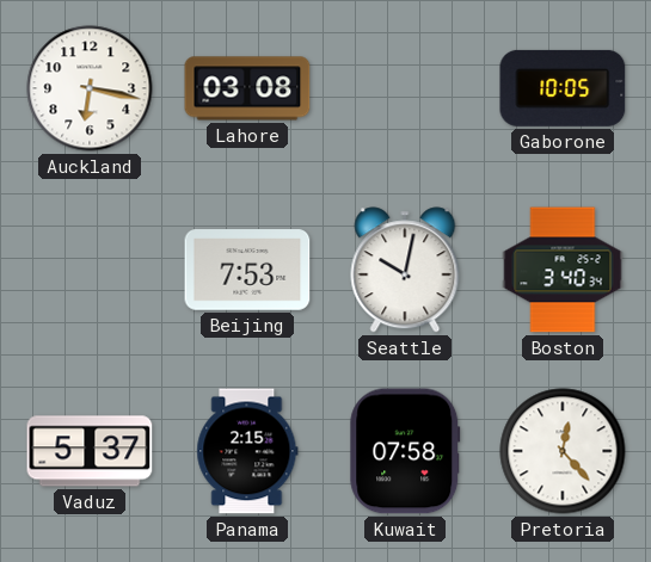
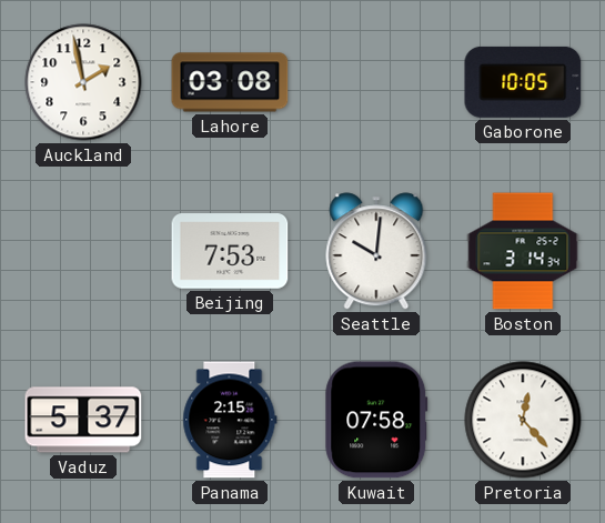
Auckland: 6:17 -> 1:58 (83, 82)
Seattle: 10:02 -> 10:01 (376, 251)
Boston: 3:40 -> 3:14 (523, 251)
